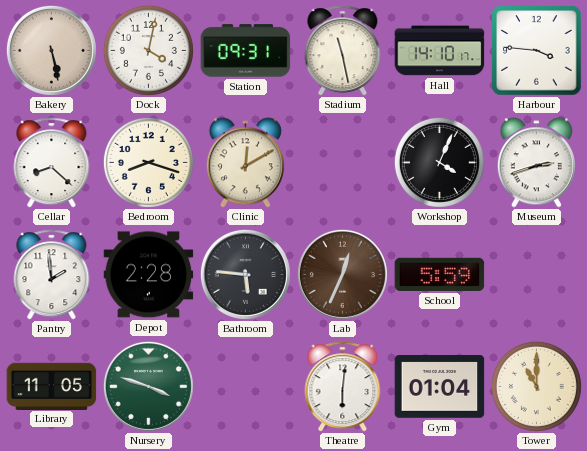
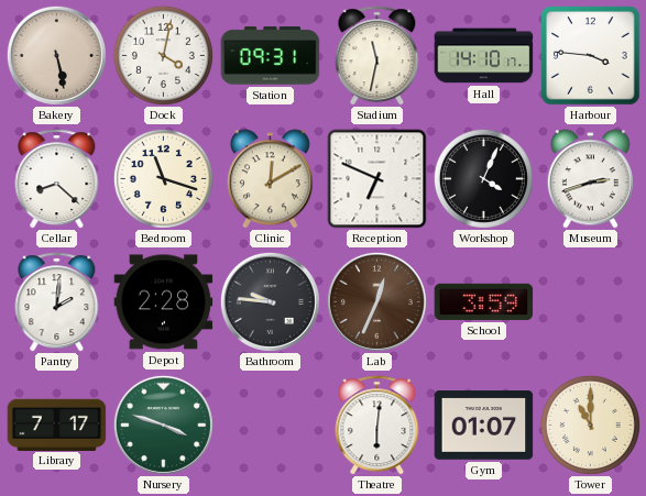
Stadium: 11:28 -> 11:32 (377, 56)
Bedroom: 8:18 -> 11:18 (163, 178)
Reception: none -> 6:49 (377, 179)
Pantry: 1:59 -> 2:01 (57, 302)
Bathroom: 5:46 -> 9:46 (270, 301)
School: 5:59 -> 3:59 (484, 301)
Library: 11:05 -> 7:17 (57, 425)
Gym: 01:04 -> 01:07 (484, 426)
